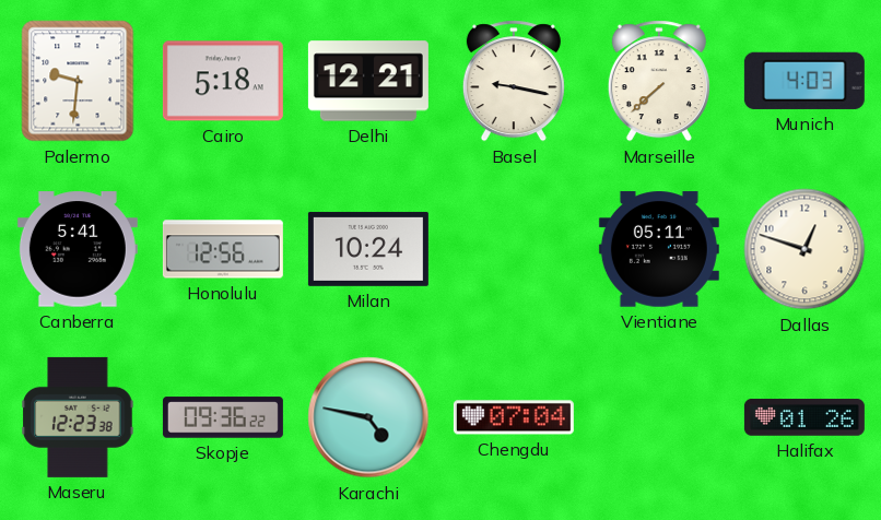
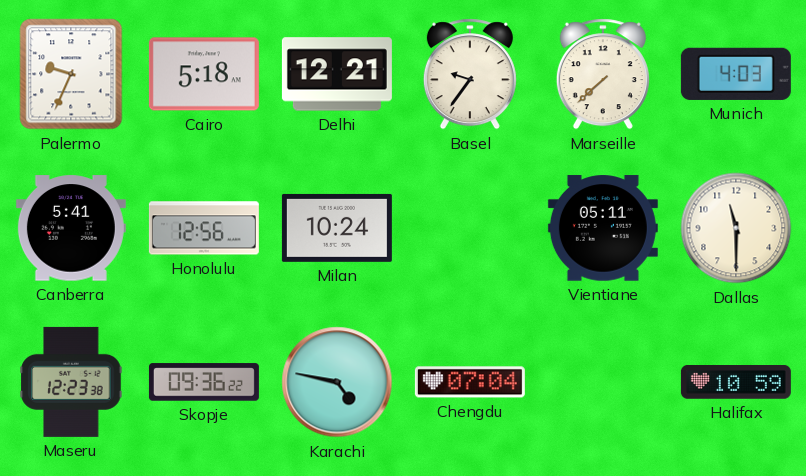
Palermo: 9:31 -> 9:34 (71, 74)
Basel: 9:17 -> 9:36 (470, 74)
Dallas: 12:48 -> 11:30 (736, 228)
Halifax: 01:26 -> 10:59 (736, 383)
